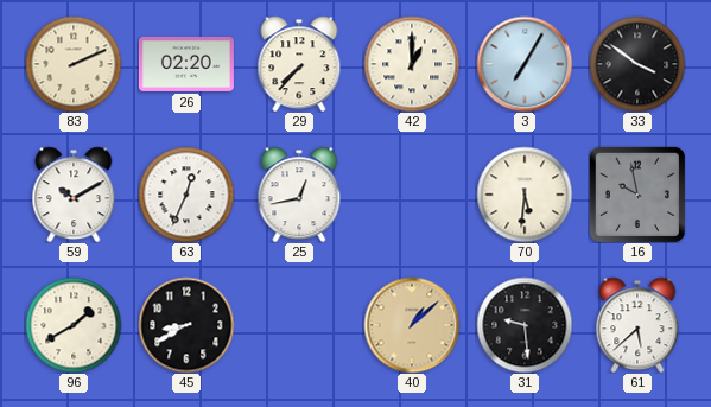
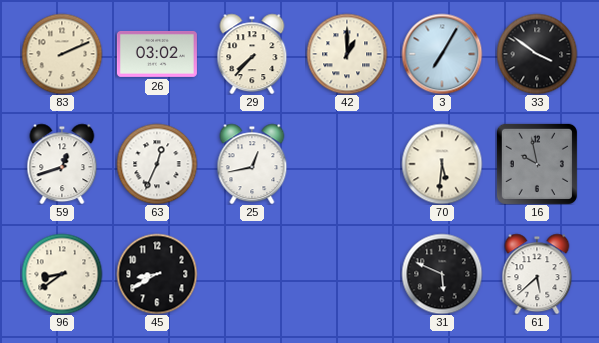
26: 02:20 -> 03:02 (157, 54)
59: 10:10 -> 12:42 (62, 164)
96: 1:40 -> 8:39 (62, 274)
40: 1:08 -> none (412, 325)
31: 9:29 -> 5:49 (442, 274)
